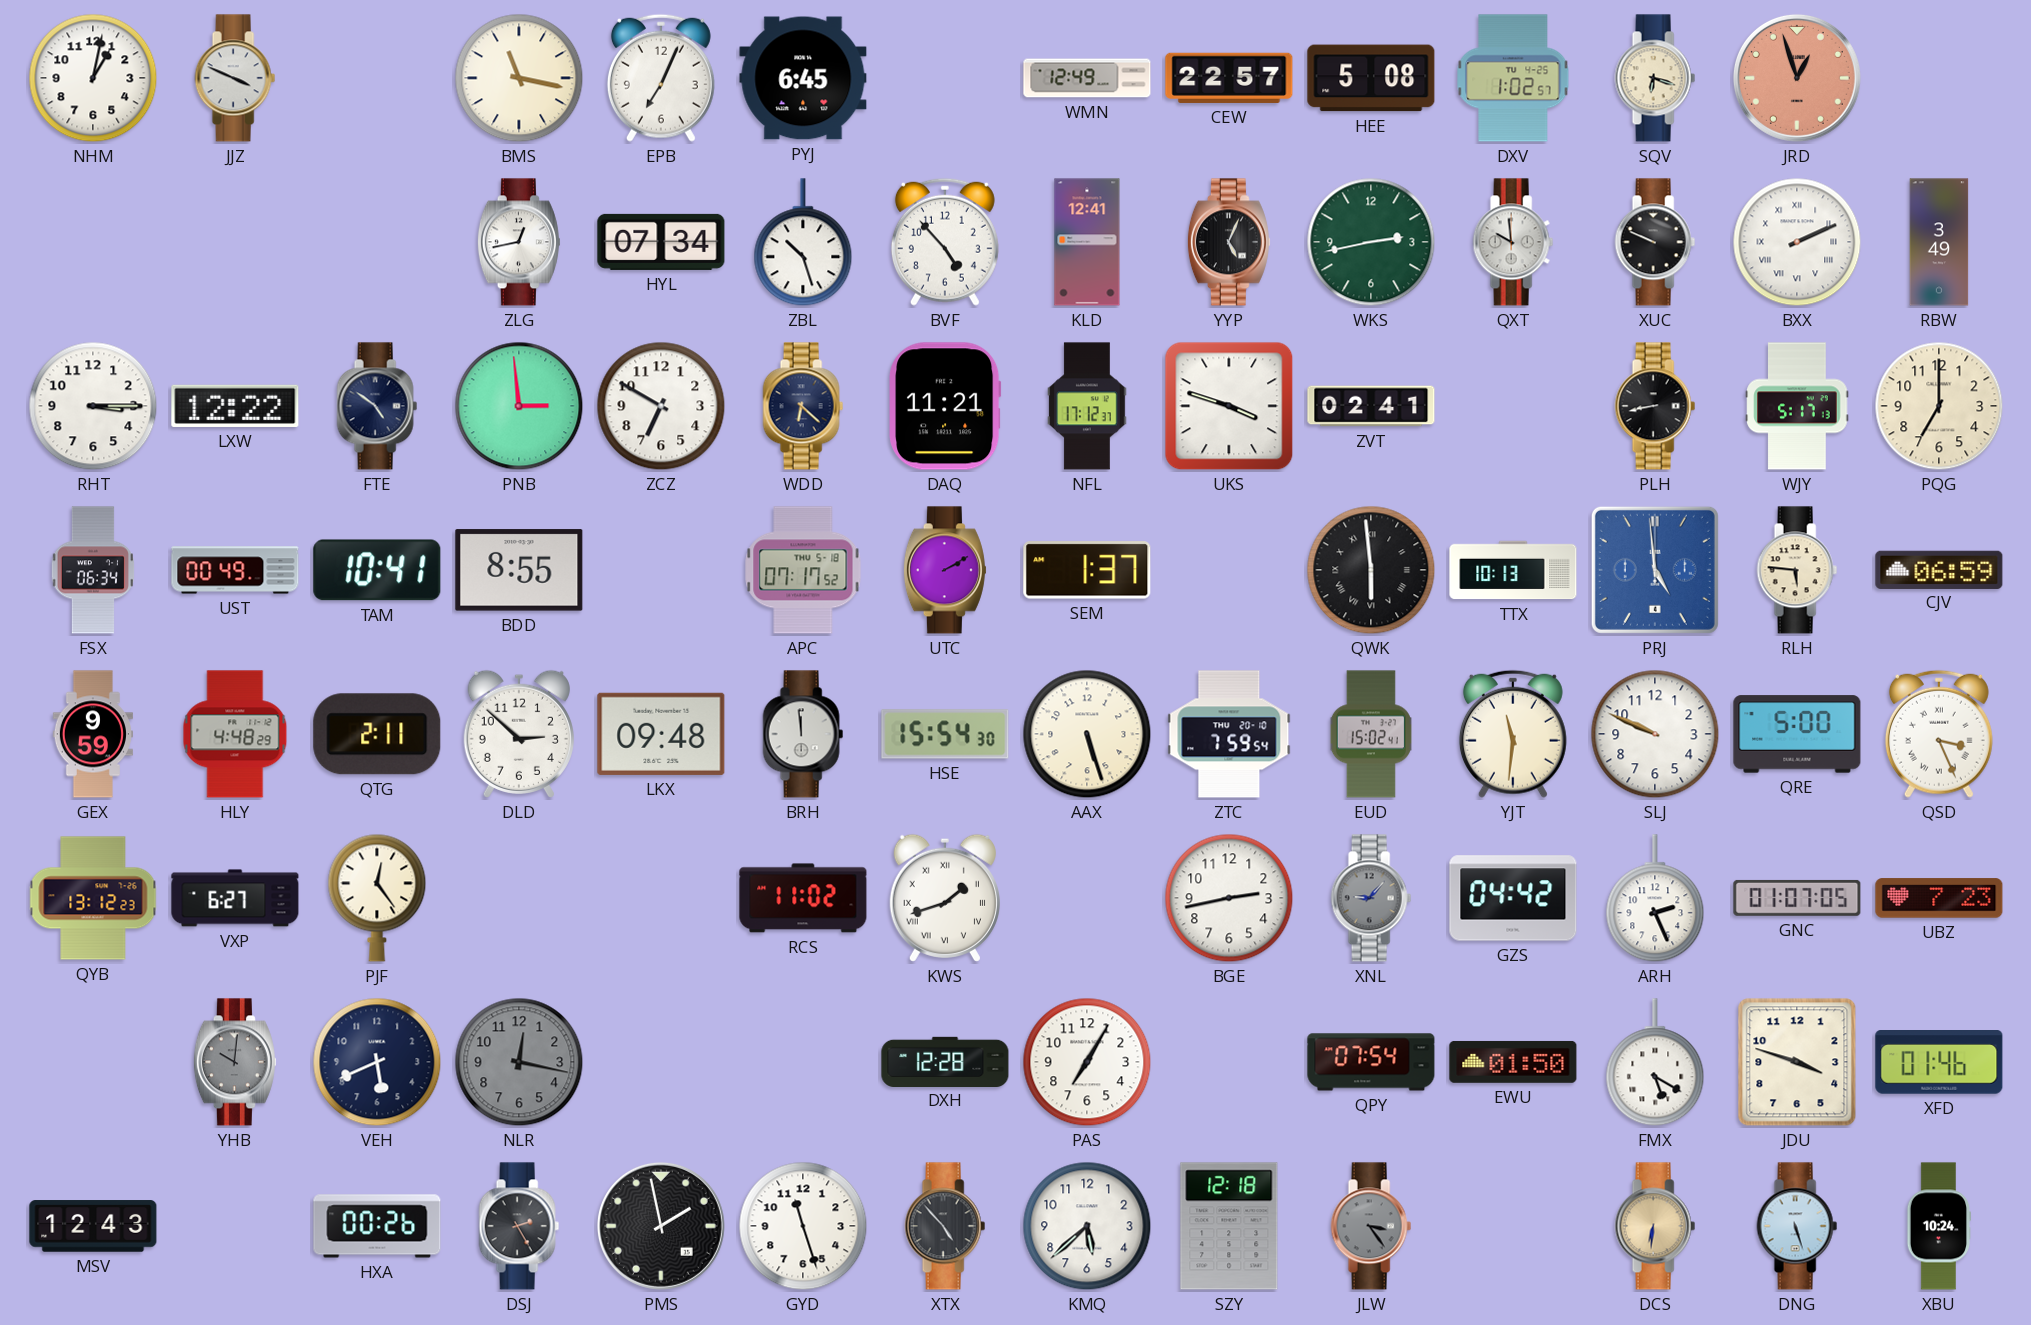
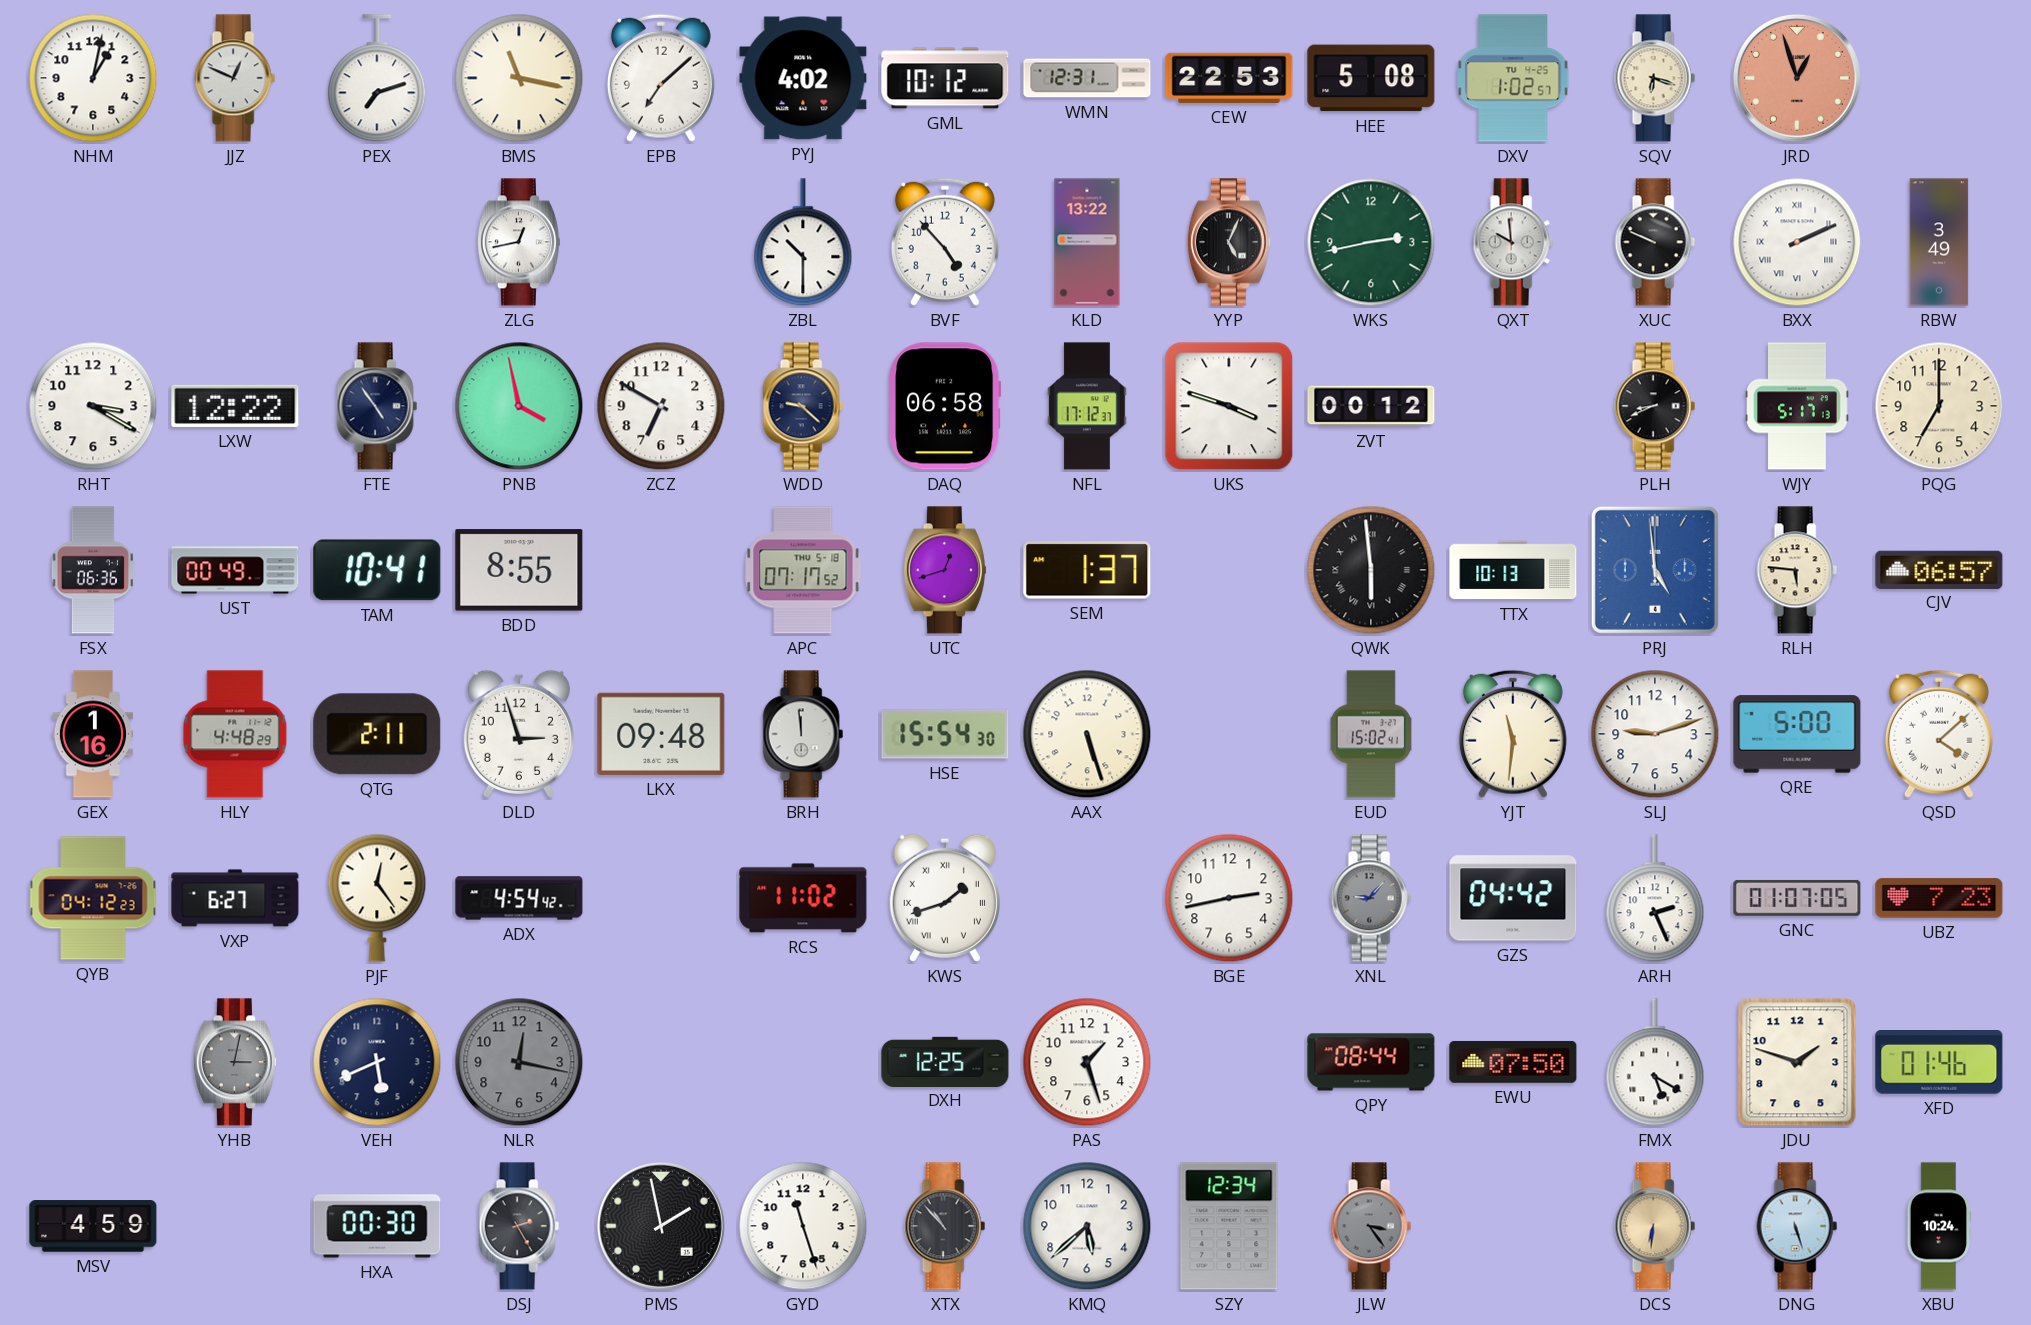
JJZ: 3:49 -> 12:49 (235, 78)
PEX: none -> 7:12 (377, 79)
EPB: 7:04 -> 7:08 (661, 78)
PYJ: 6:45 -> 4:02 (803, 78)
GML: none -> 10:12 (945, 78)
WMN: 12:49 -> 12:31 (1087, 78)
CEW: 22:57 -> 22:53 (1229, 78)
HYL: 07:34 -> none (661, 242)
ZBL: 10:27 -> 10:30 (803, 243)
KLD: 12:41 -> 13:22 (1087, 242)
RHT: 3:15 -> 3:20 (93, 406)
FTE: 4:51 -> 4:54 (377, 406)
PNB: 2:59 -> 3:58 (519, 406)
WDD: 6:22 -> 9:22 (803, 406)
DAQ: 11:21 -> 06:58 (945, 406)
ZVT: 02:41 -> 00:12 (1371, 406)
PLH: 8:43 -> 8:41 (1655, 406)
FSX: 06:34 -> 06:36 (93, 570)
UTC: 2:10 -> 12:42 (945, 570)
CJV: 06:59 -> 06:57 (1939, 569)
GEX: 9:59 -> 1:16 (93, 734)
DLD: 2:52 -> 2:57 (519, 734)
ZTC: 7:59 -> none (1229, 734)
SLJ: 9:49 -> 9:12 (1655, 734)
QSD: 3:26 -> 4:08 (1939, 734)
QYB: 13:12 -> 04:12 (93, 898)
ADX: none -> 4:54 (519, 898)
YHB: 10:01 -> 3:02 (235, 1062)
DXH: 12:28 -> 12:25 (945, 1061)
PAS: 7:05 -> 1:27 (1087, 1062)
QPY: 07:54 -> 08:44 (1371, 1062)
EWU: 01:50 -> 07:50 (1513, 1062)
JDU: 3:48 -> 1:48 (1797, 1062)
MSV: 12:43 -> 4:59 (93, 1226)
HXA: 00:26 -> 00:30 (377, 1226)
XTX: 4:53 -> 10:53 (945, 1226)
SZY: 12:18 -> 12:34 (1229, 1226)
